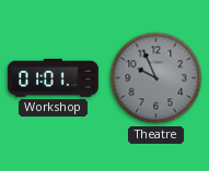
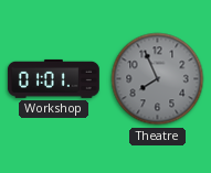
Theatre: 9:56 -> 7:56 (158, 79)
